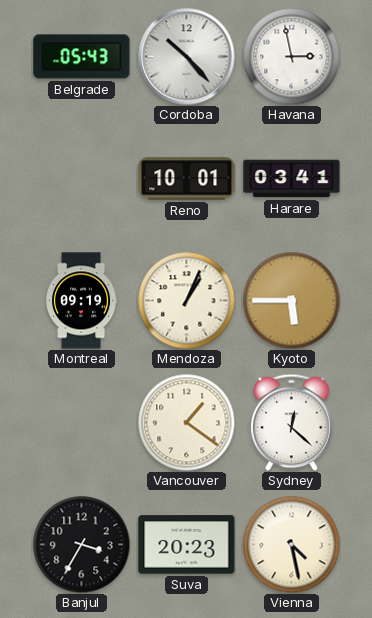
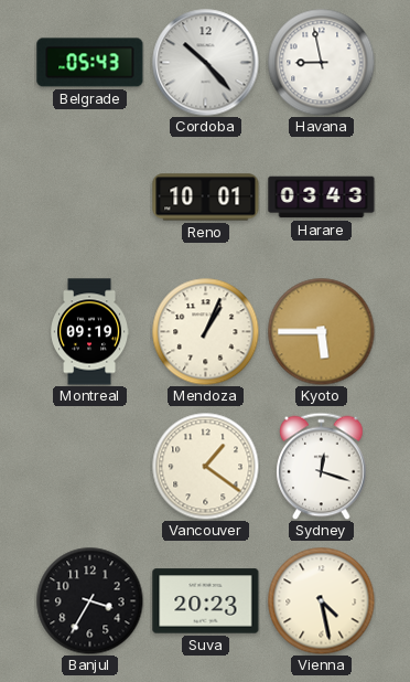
Havana: 2:58 -> 8:58 (321, 62)
Harare: 03:41 -> 03:43 (322, 198)
Sydney: 12:22 -> 12:18 (322, 466)
